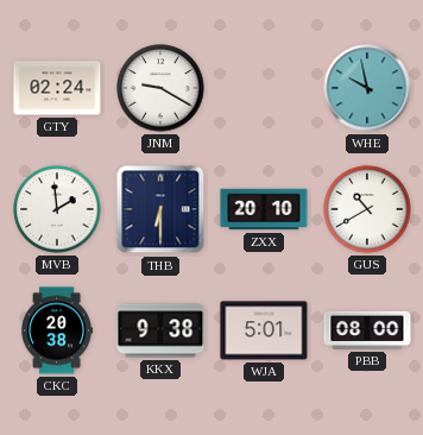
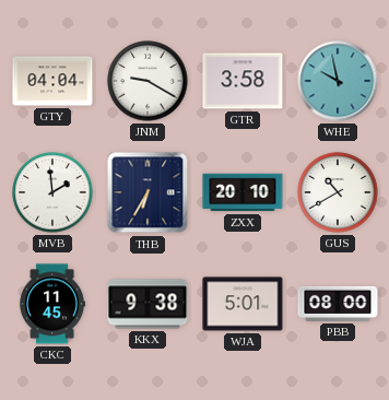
GTY: 02:24 -> 04:04 (52, 81)
GTR: none -> 3:58 (243, 81)
THB: 6:30 -> 6:35 (148, 192)
CKC: 20:38 -> 11:45 (51, 304)
